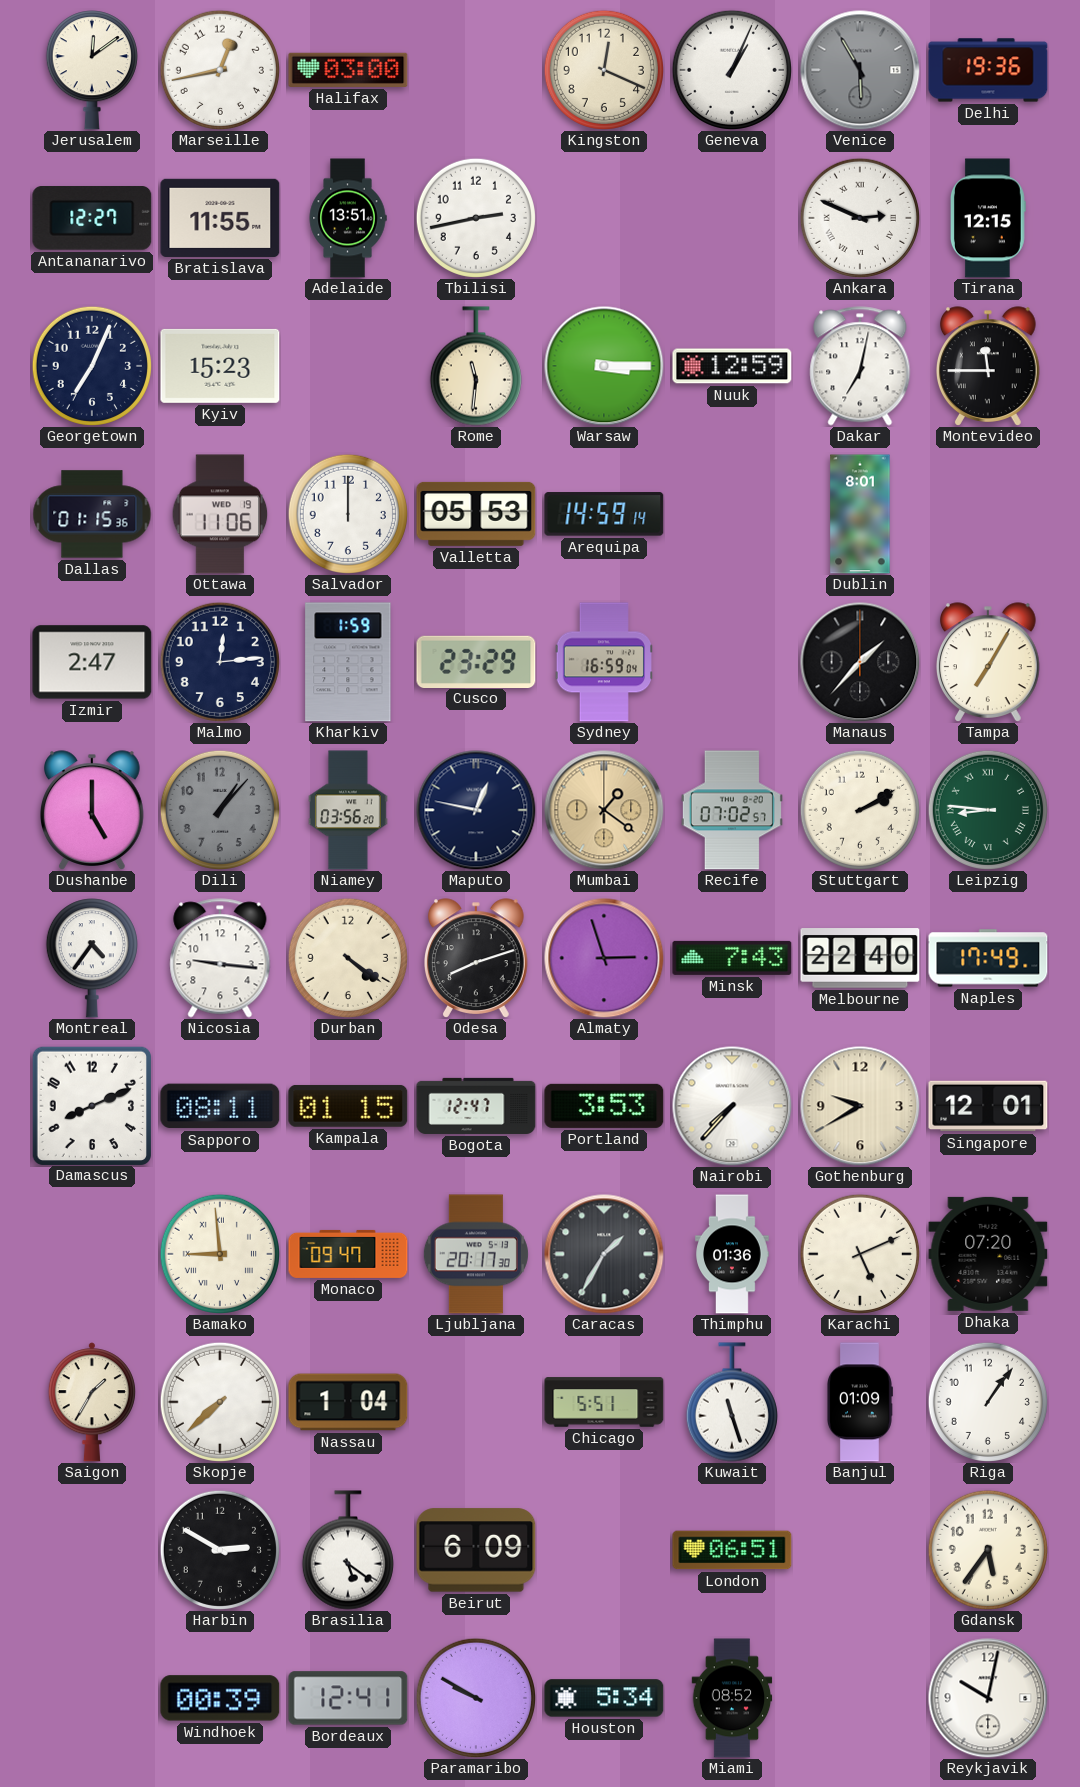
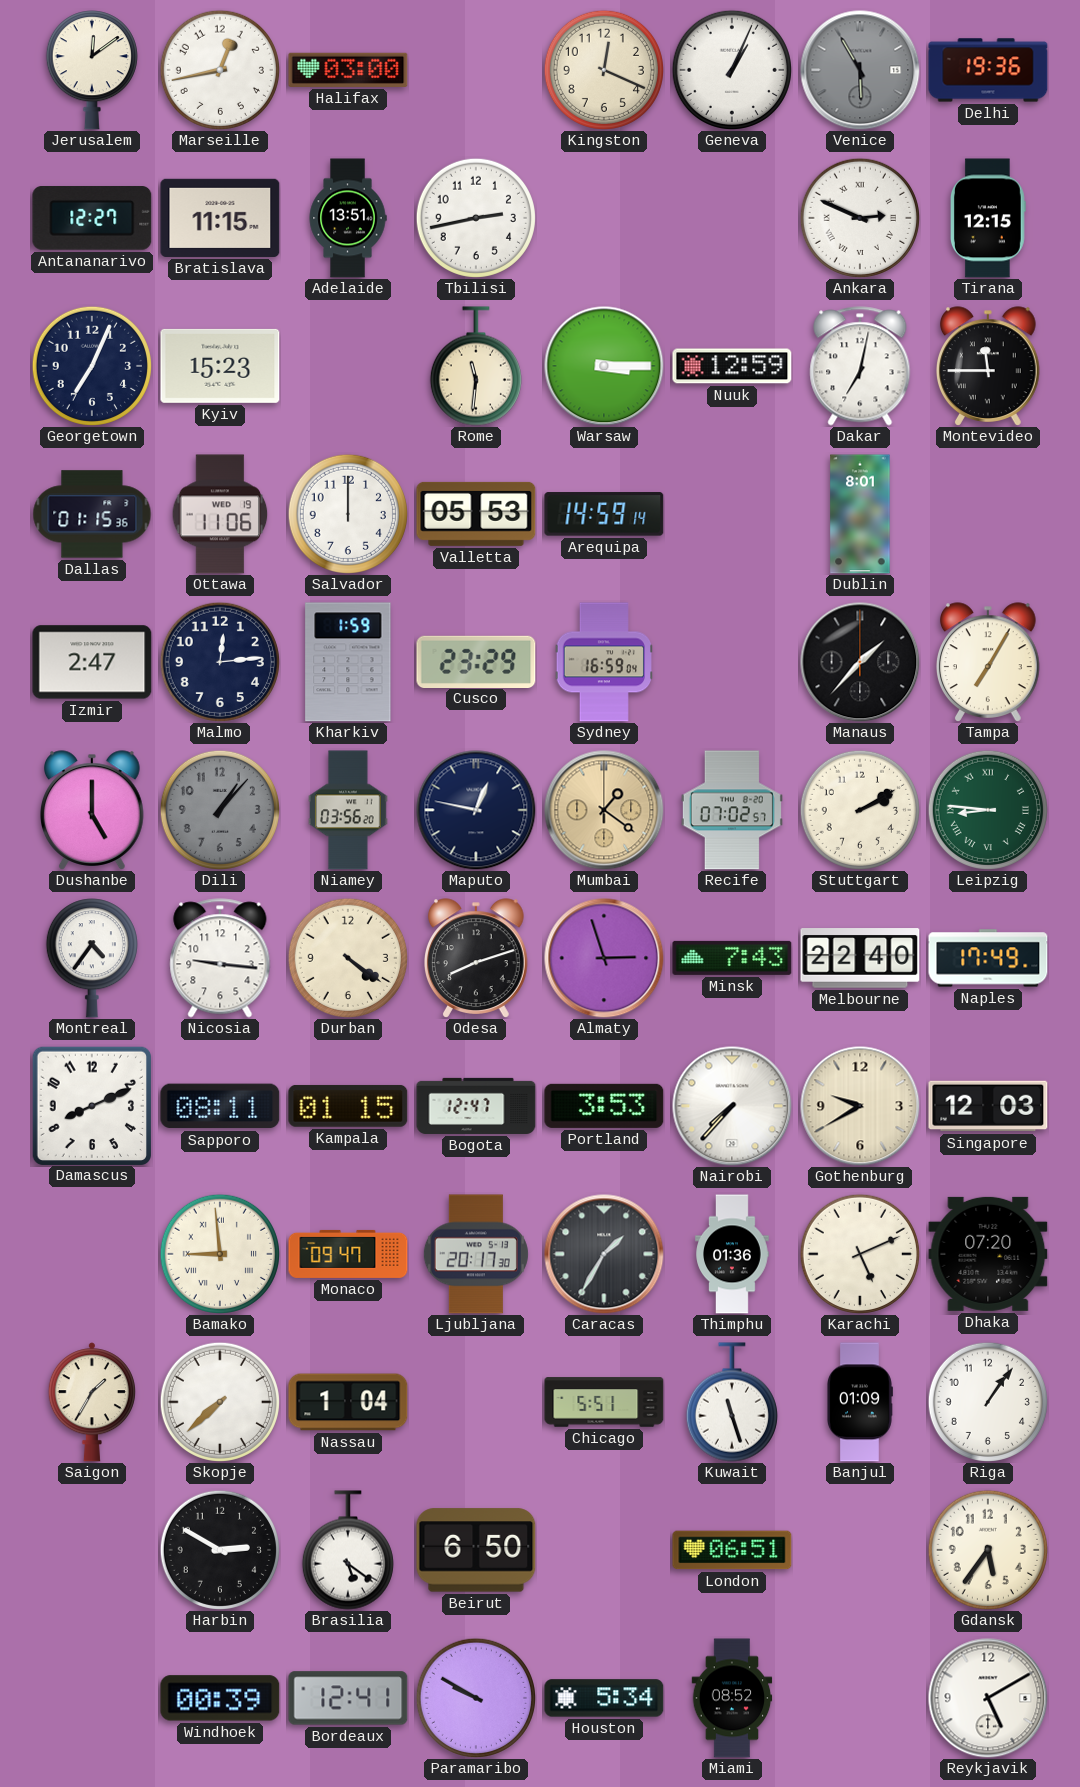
Bratislava: 11:55 -> 11:15 (220, 218)
Singapore: 12:01 -> 12:03 (988, 1106)
Beirut: 6:09 -> 6:50 (476, 1550)
Reykjavik: 10:02 -> 5:10 (988, 1698)
